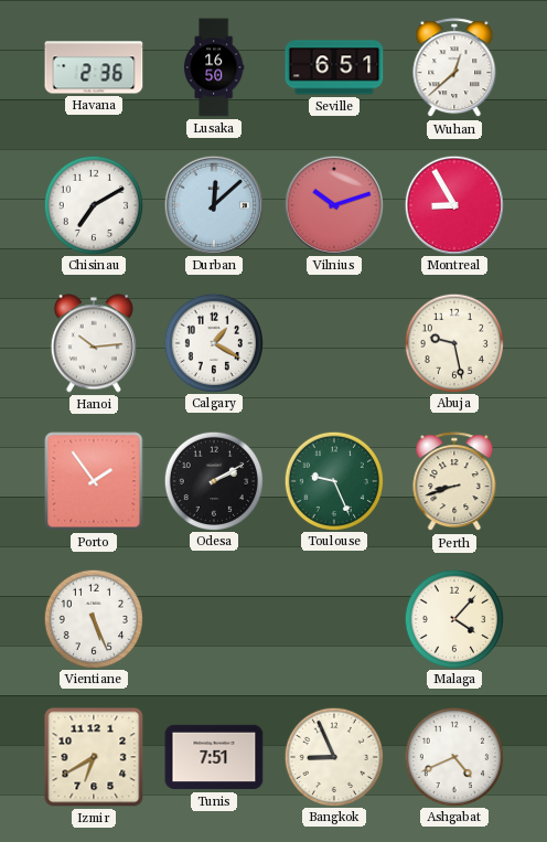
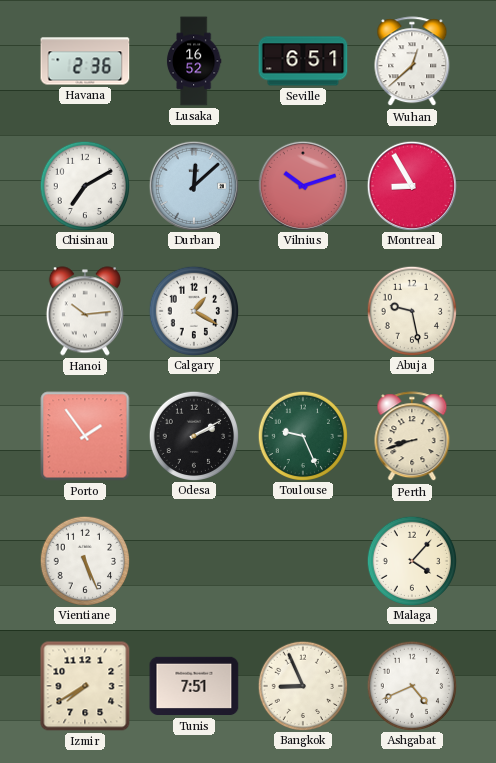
Lusaka: 16:50 -> 16:52 (194, 61)
Izmir: 6:40 -> 7:40 (85, 686)
